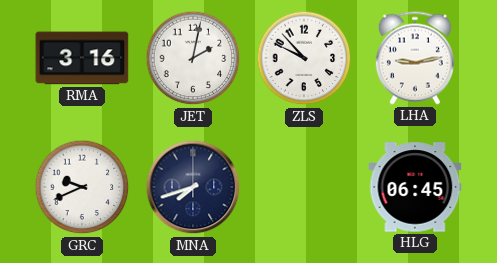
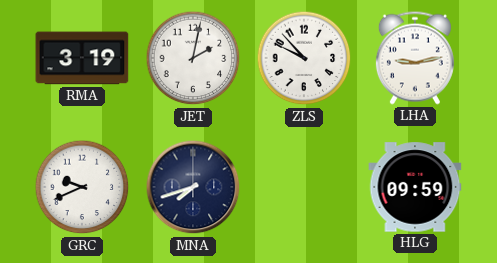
RMA: 3:16 -> 3:19 (82, 58)
HLG: 06:45 -> 09:59 (415, 187)
